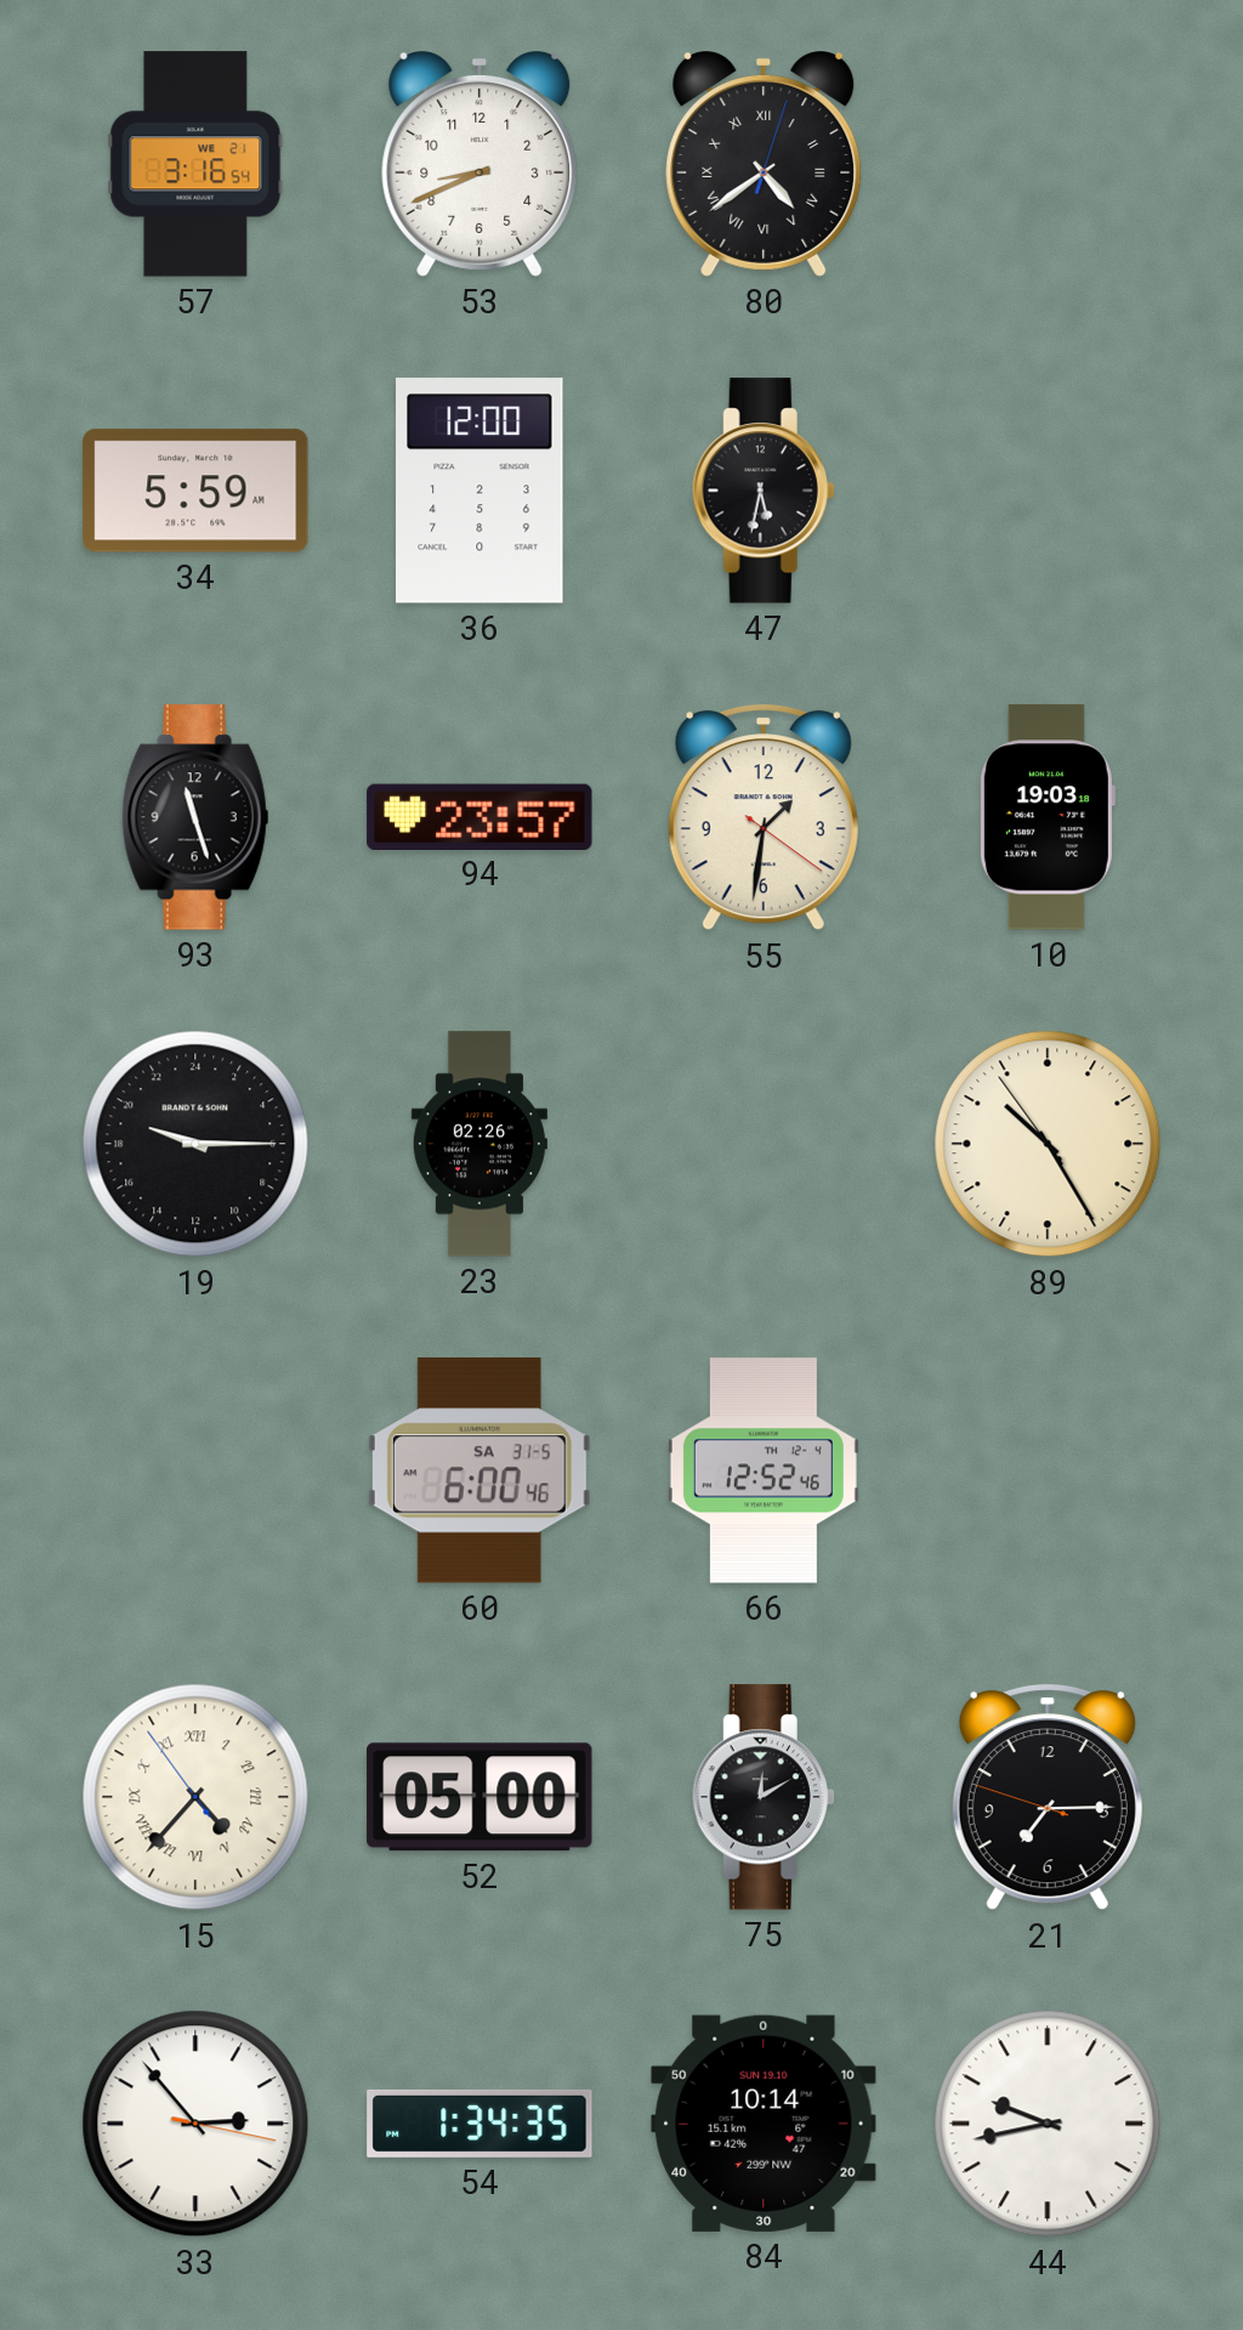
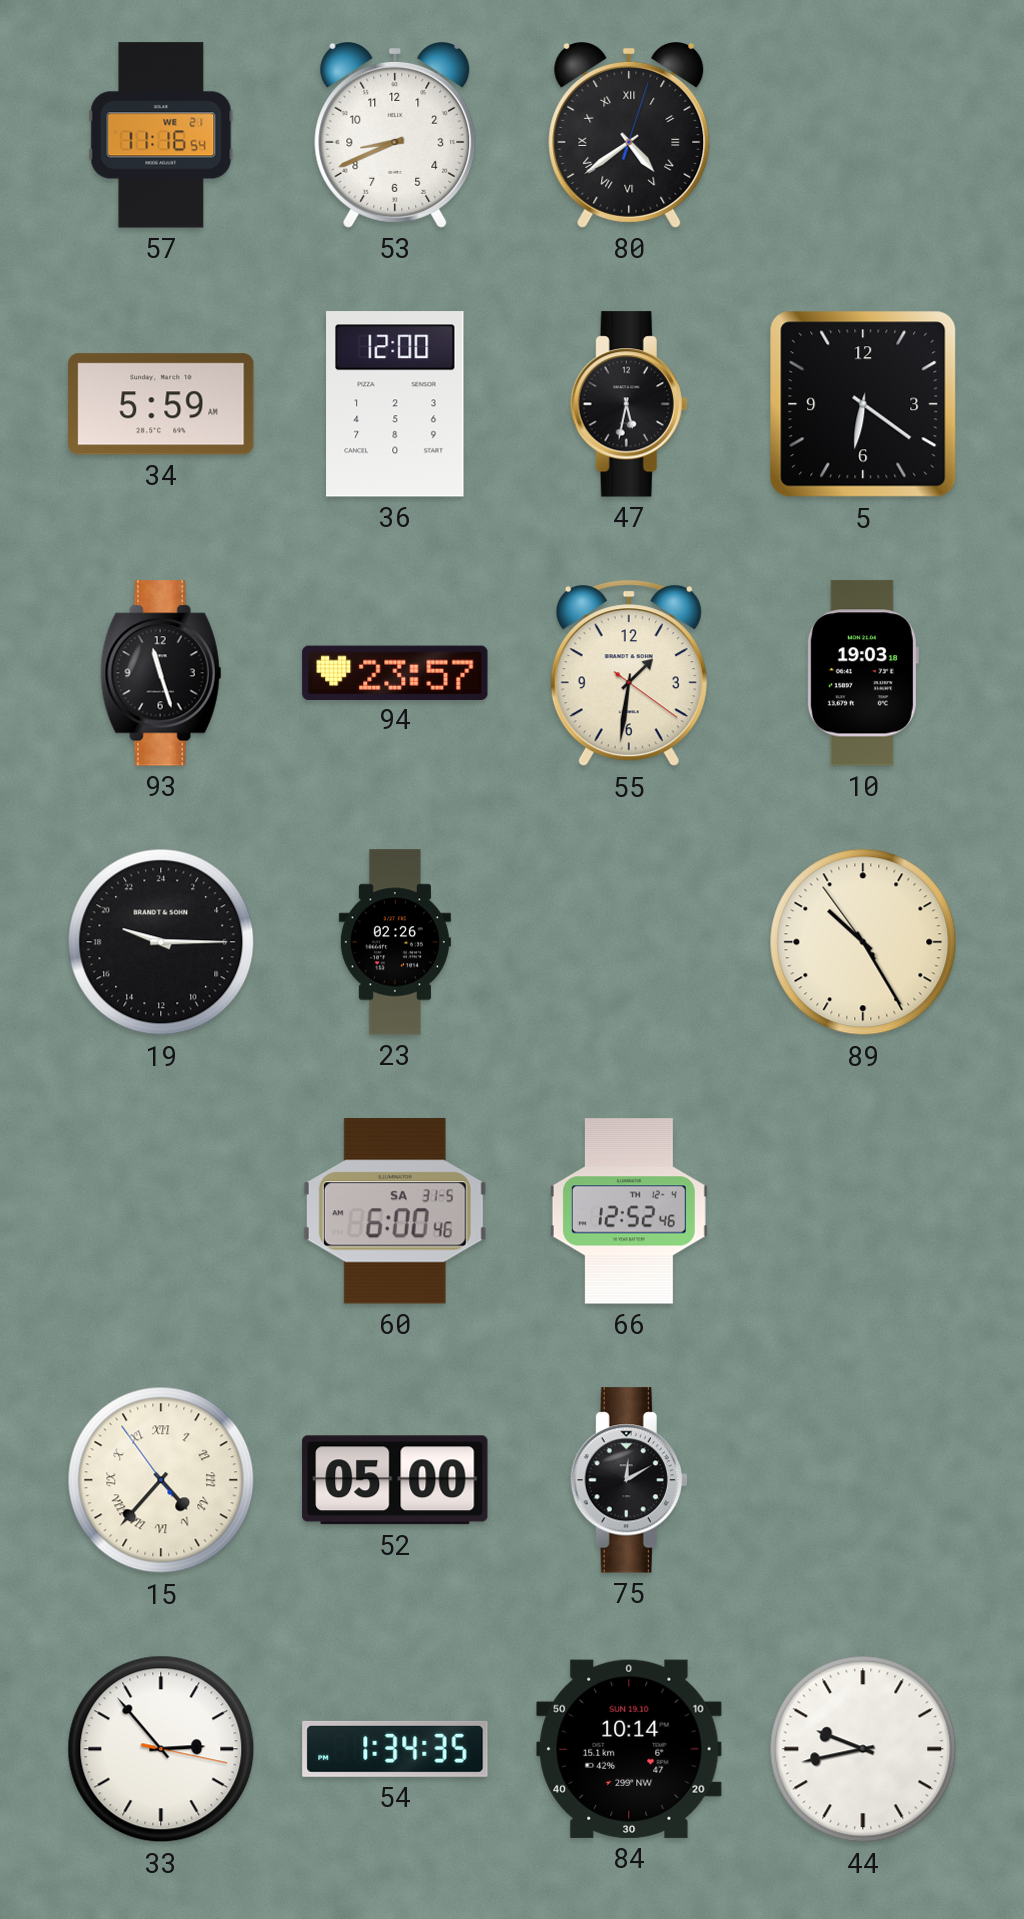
57: 3:16 -> 11:16 (161, 135)
5: none -> 6:21 (863, 404)
21: 7:14 -> none (1048, 1797)
